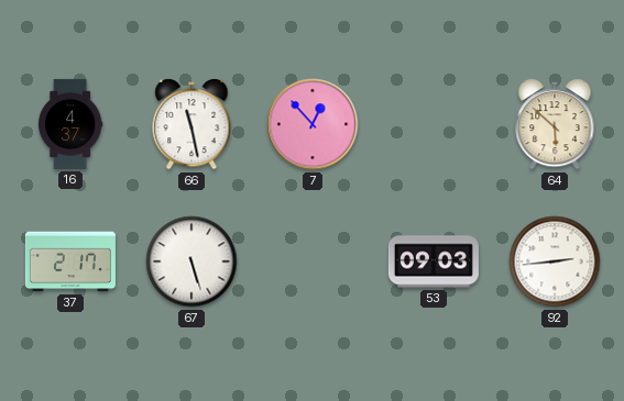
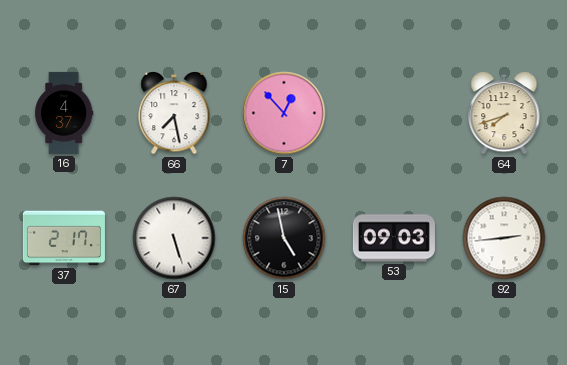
66: 11:28 -> 7:28 (174, 113)
64: 5:52 -> 7:42 (504, 113)
15: none -> 4:58 (284, 238)
